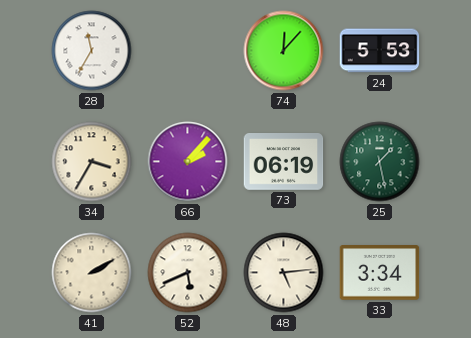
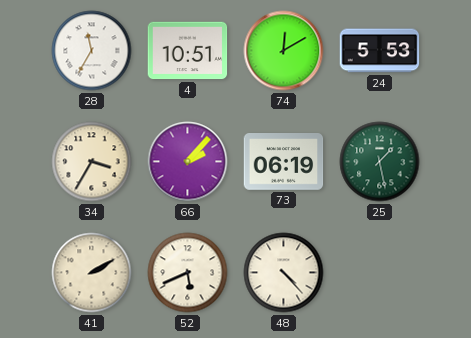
4: none -> 10:51 (188, 51)
74: 12:07 -> 12:10 (284, 51)
48: 5:14 -> 4:23 (284, 273)
33: 3:34 -> none (380, 273)
